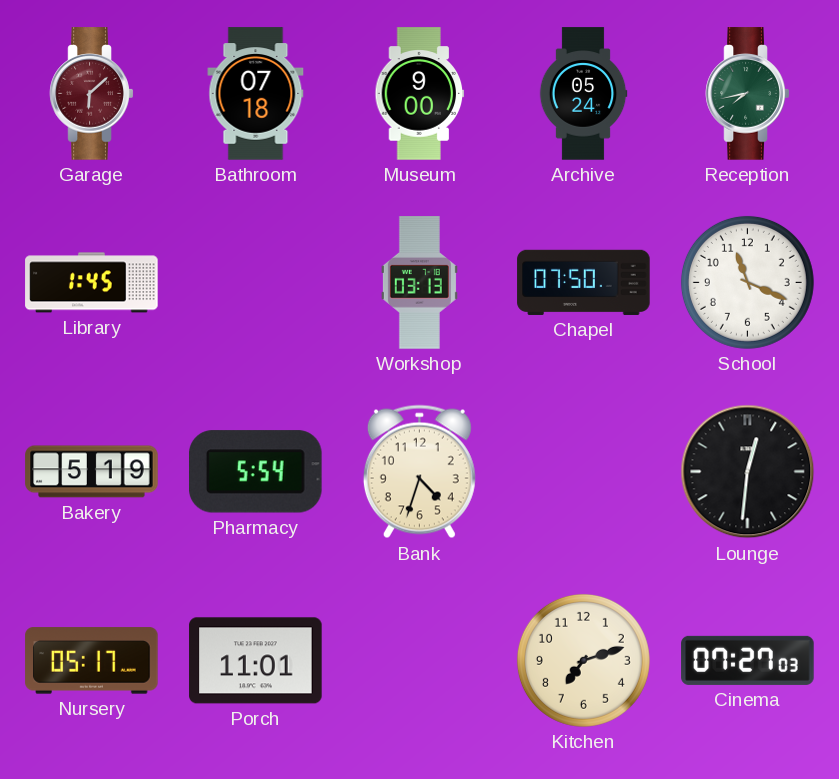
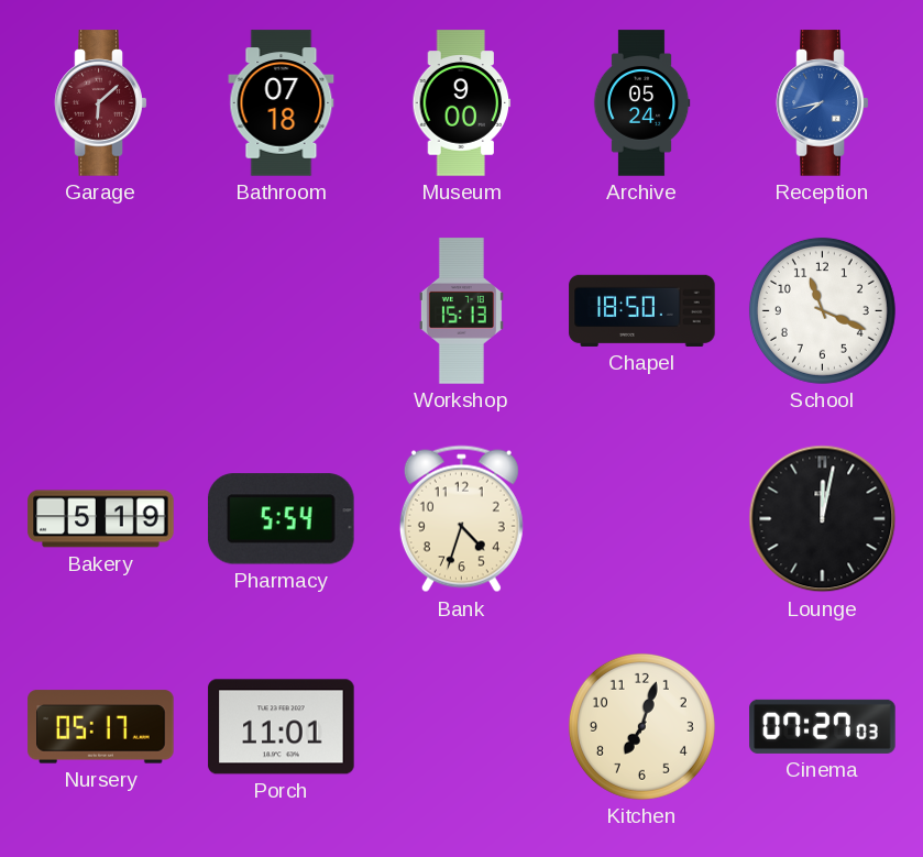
Reception dial: green -> blue (823, 103)
Library: 1:45 -> none (92, 283)
Workshop: 03:13 -> 15:13 (461, 311)
Chapel: 07:50 -> 18:50 (642, 310)
Lounge: 12:31 -> 12:02 (823, 519)
Kitchen: 7:12 -> 7:03 (641, 726)
